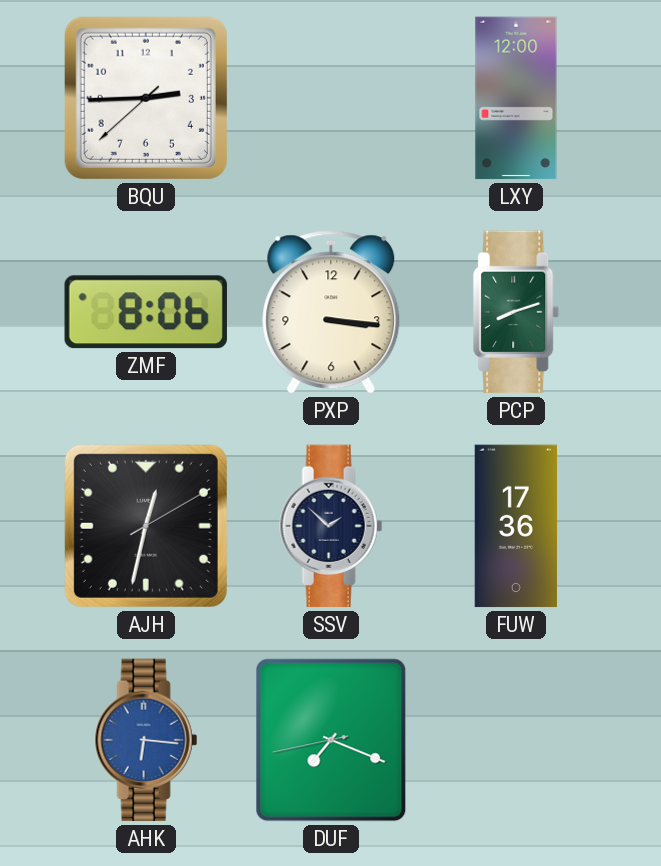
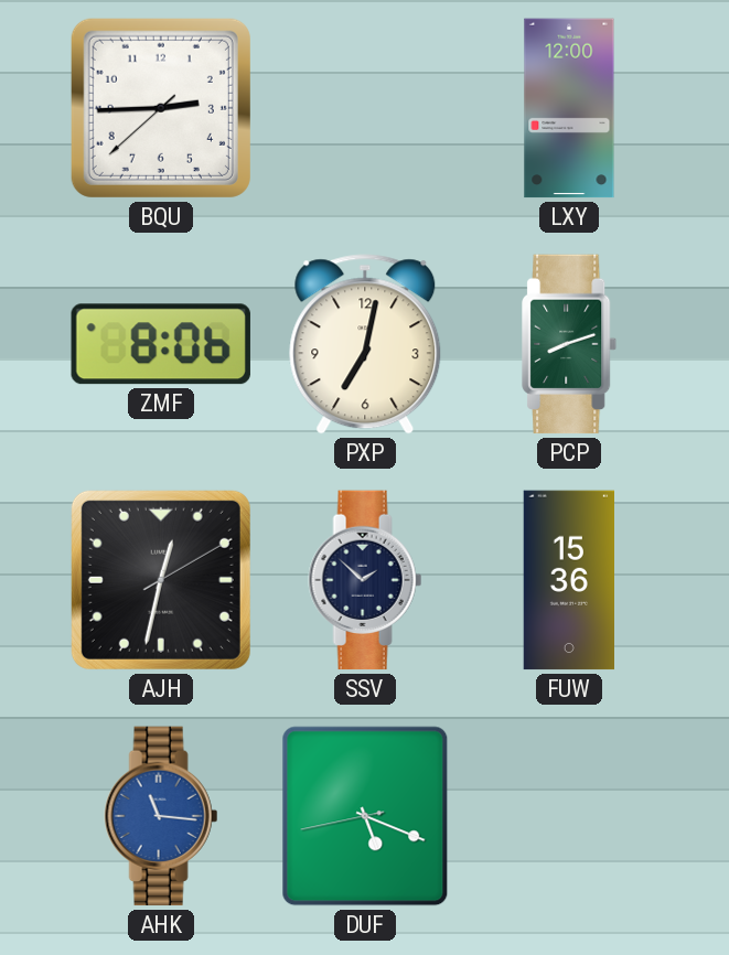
PXP: 3:16 -> 7:02 (365, 344)
FUW: 17:36 -> 15:36 (568, 580)
AHK: 6:16 -> 11:16 (161, 816)
DUF: 7:18 -> 5:18 (365, 816)
